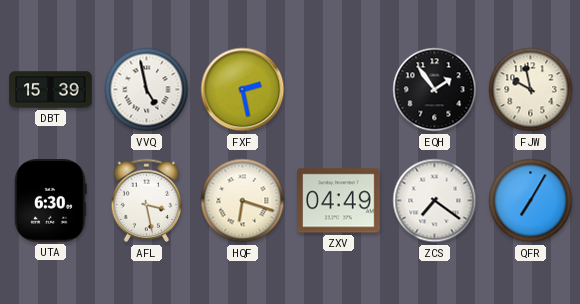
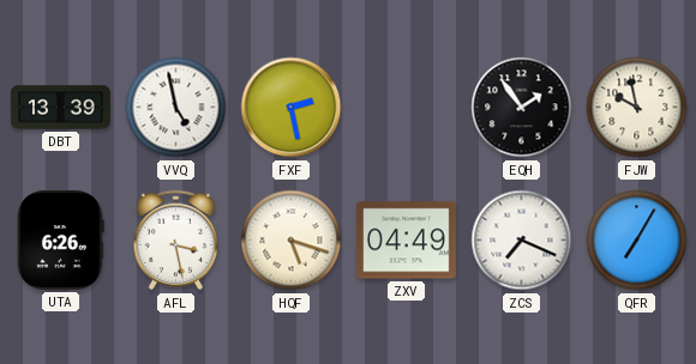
DBT: 15:39 -> 13:39 (61, 108)
UTA: 6:30 -> 6:26 (61, 241)
HQF: 6:18 -> 5:18 (292, 241)
ZCS: 7:21 -> 7:19 (522, 241)
